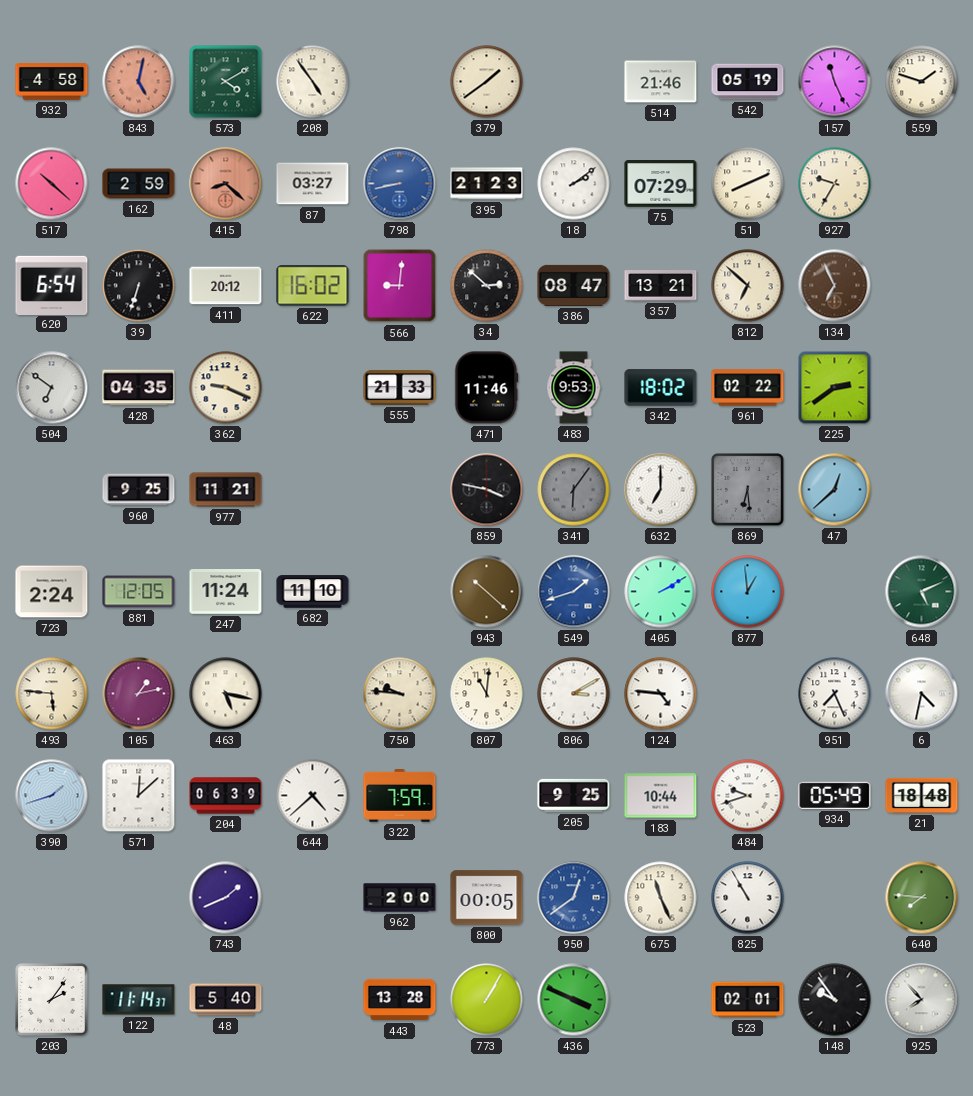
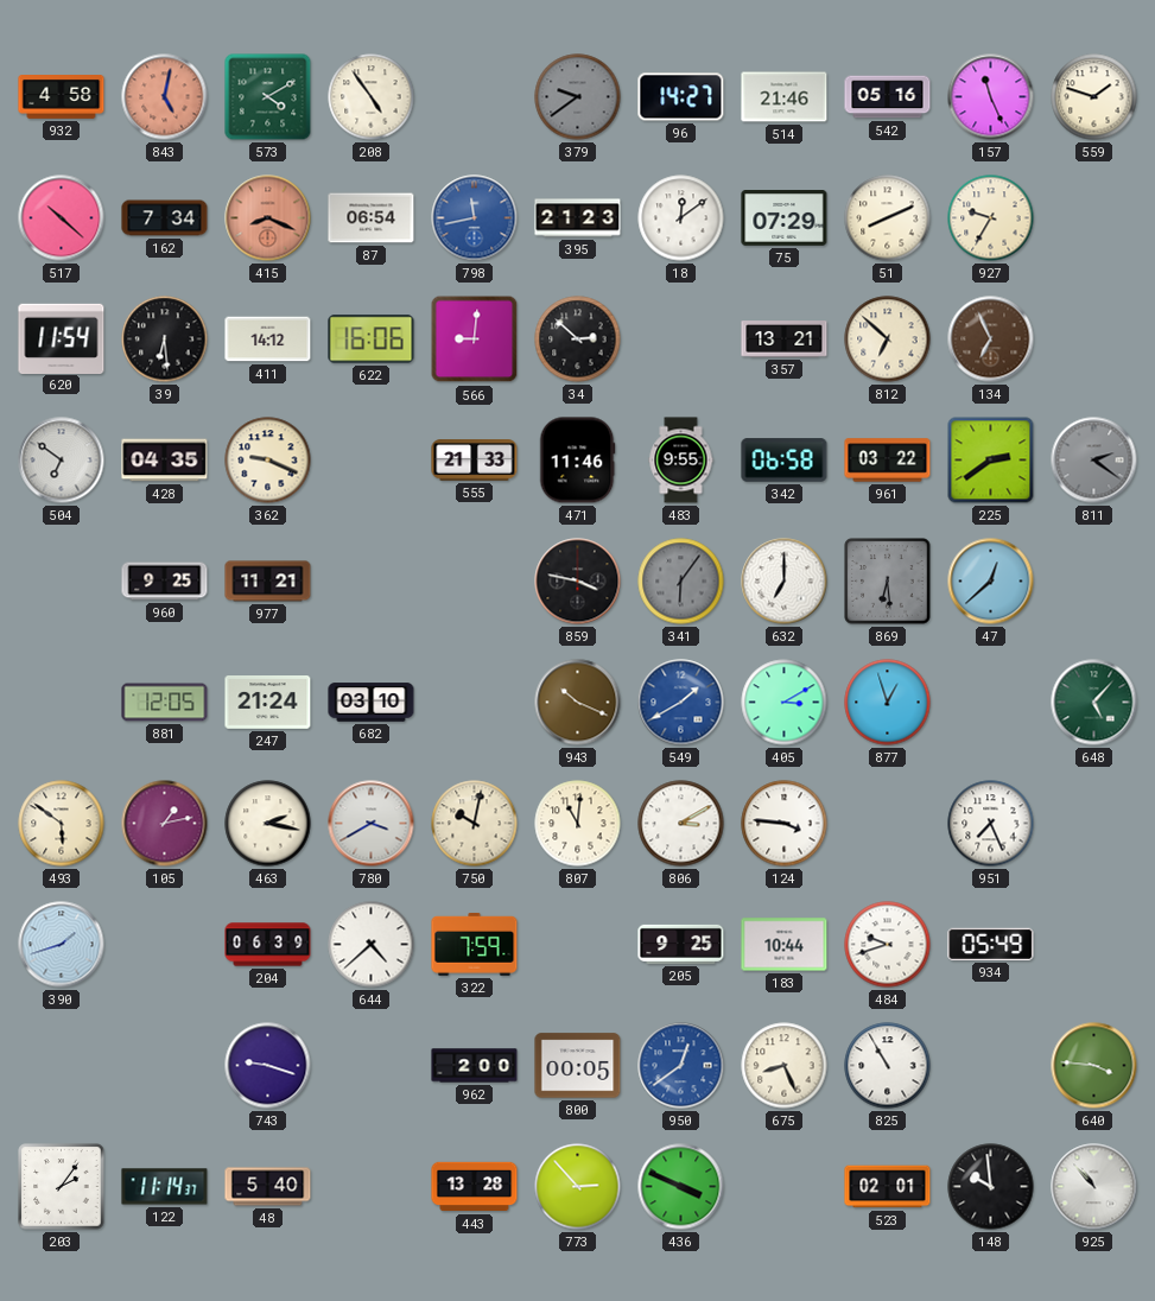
379: 1:39 -> 9:39 (578, 97)
379 dial: cream -> grey (578, 97)
96: none -> 14:27 (681, 97)
542: 05:19 -> 05:16 (888, 97)
162: 2:59 -> 7:34 (165, 218)
415: 8:22 -> 8:19 (268, 218)
87: 03:27 -> 06:54 (372, 218)
798: 8:43 -> 11:43 (475, 218)
18: 2:09 -> 12:09 (681, 218)
620: 6:54 -> 11:54 (62, 338)
39: 6:33 -> 6:29 (165, 339)
411: 20:12 -> 14:12 (268, 339)
622: 16:02 -> 16:06 (372, 339)
386: 08:47 -> none (574, 285)
483: 9:53 -> 9:55 (681, 461)
342: 18:02 -> 06:58 (785, 461)
961: 02:22 -> 03:22 (888, 461)
811: none -> 2:21 (1094, 461)
723: 2:24 -> none (52, 592)
247: 11:24 -> 21:24 (268, 703)
682: 11:10 -> 03:10 (372, 703)
943: 10:22 -> 10:19 (578, 703)
549: 1:42 -> 1:40 (681, 703)
405: 2:10 -> 3:10 (785, 703)
877: 12:59 -> 12:57 (888, 703)
648: 5:11 -> 5:07 (1094, 703)
493: 5:46 -> 5:51 (62, 824)
463: 5:17 -> 2:17 (268, 824)
780: none -> 3:40 (372, 824)
750: 9:46 -> 10:02 (475, 824)
124: 4:46 -> 3:46 (785, 824)
6: 4:32 -> none (922, 694)
571: 12:08 -> none (139, 796)
21: 18:48 -> none (922, 795)
743: 1:41 -> 9:18 (268, 1066)
675: 11:26 -> 8:26 (785, 1066)
640: 7:46 -> 3:46 (1094, 1066)
773: 1:05 -> 2:53 (578, 1187)
148: 9:54 -> 9:59 (991, 1187)
925: 7:53 -> 10:53 (1094, 1187)
